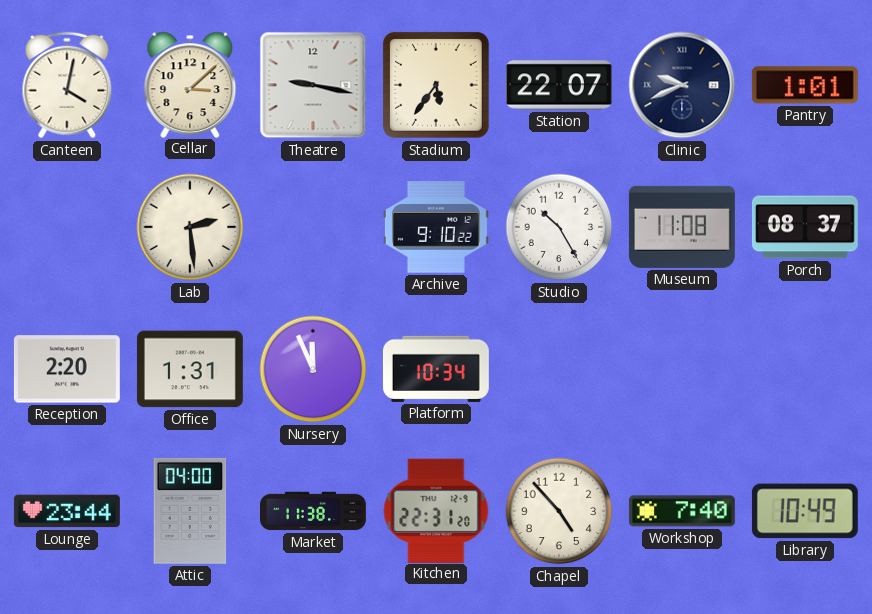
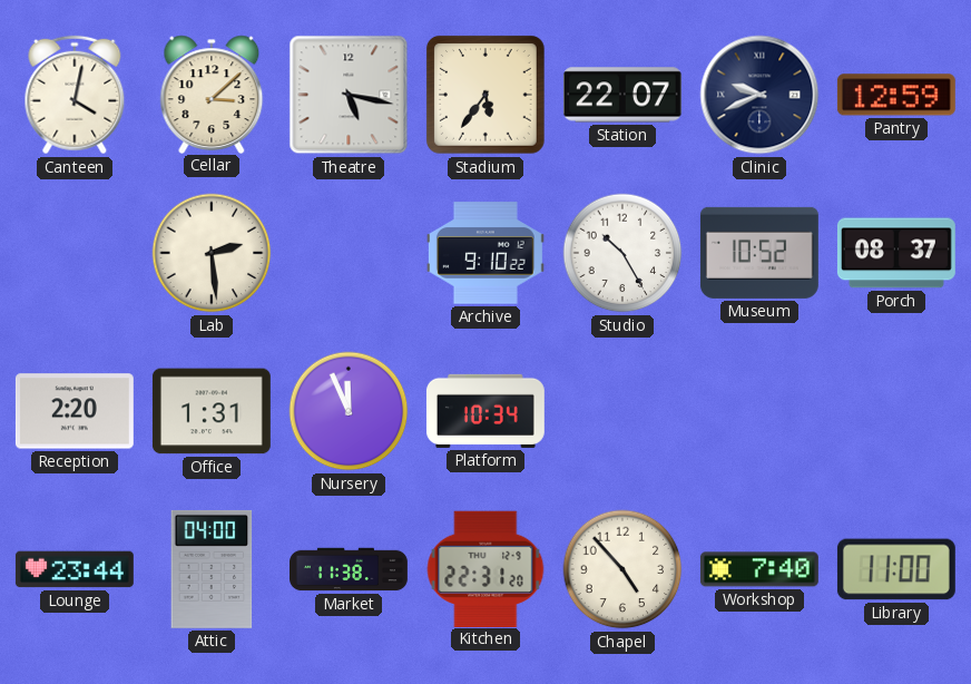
Theatre: 9:17 -> 5:17 (349, 95)
Pantry: 1:01 -> 12:59 (896, 95)
Museum: 11:08 -> 10:52 (759, 253)
Library: 10:49 -> 11:00 (896, 569)
